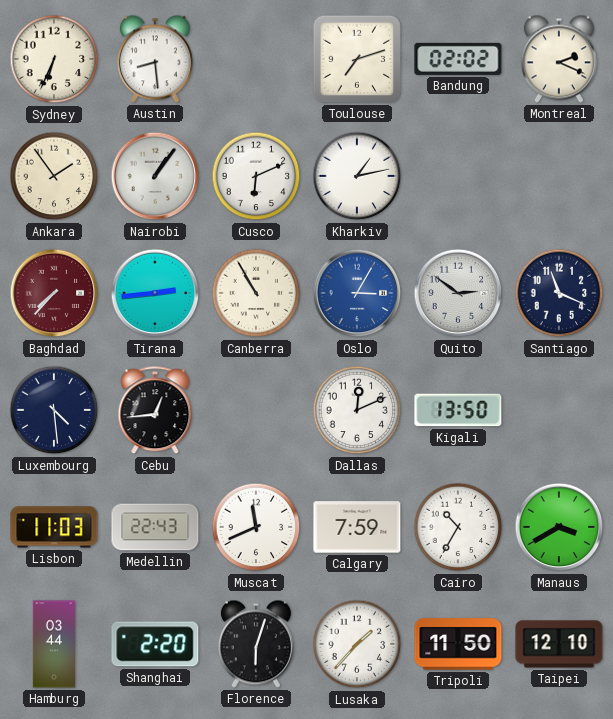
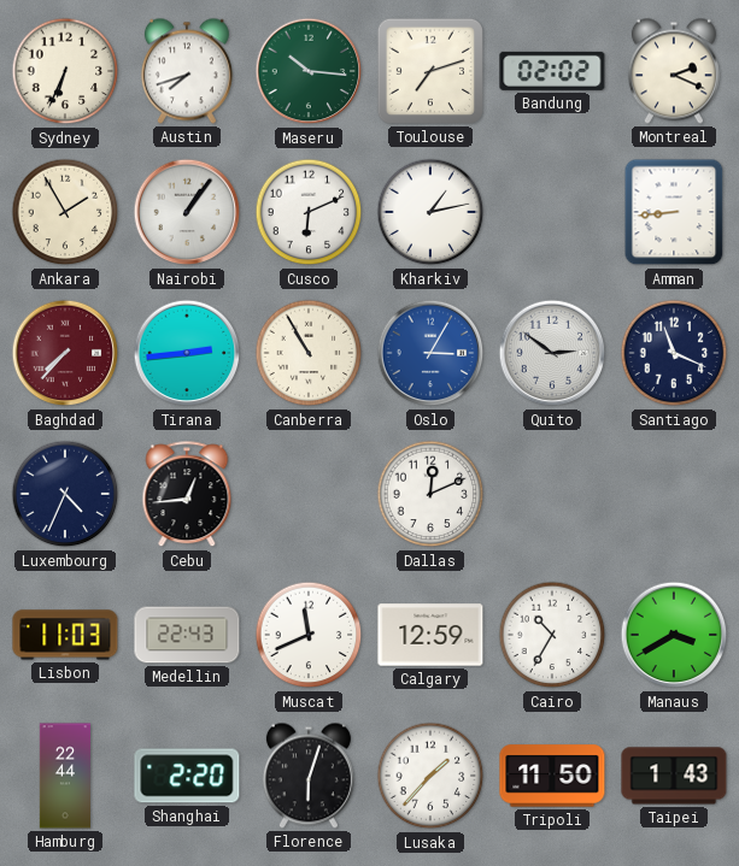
Austin: 8:29 -> 7:42 (187, 71)
Maseru: none -> 10:16 (309, 71)
Ankara: 1:54 -> 1:55 (65, 212)
Amman: none -> 8:44 (674, 212)
Luxembourg: 4:29 -> 4:34 (65, 494)
Kigali: 13:50 -> none (458, 410)
Calgary: 7:59 -> 12:59 (430, 635)
Hamburg: 03:44 -> 22:44 (65, 776)
Taipei: 12:10 -> 1:43 (674, 776)
